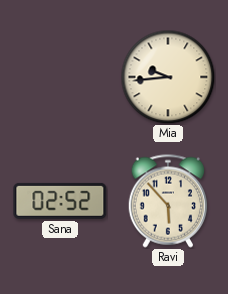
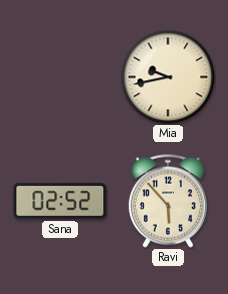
Mia: 9:44 -> 9:43 (168, 77)
